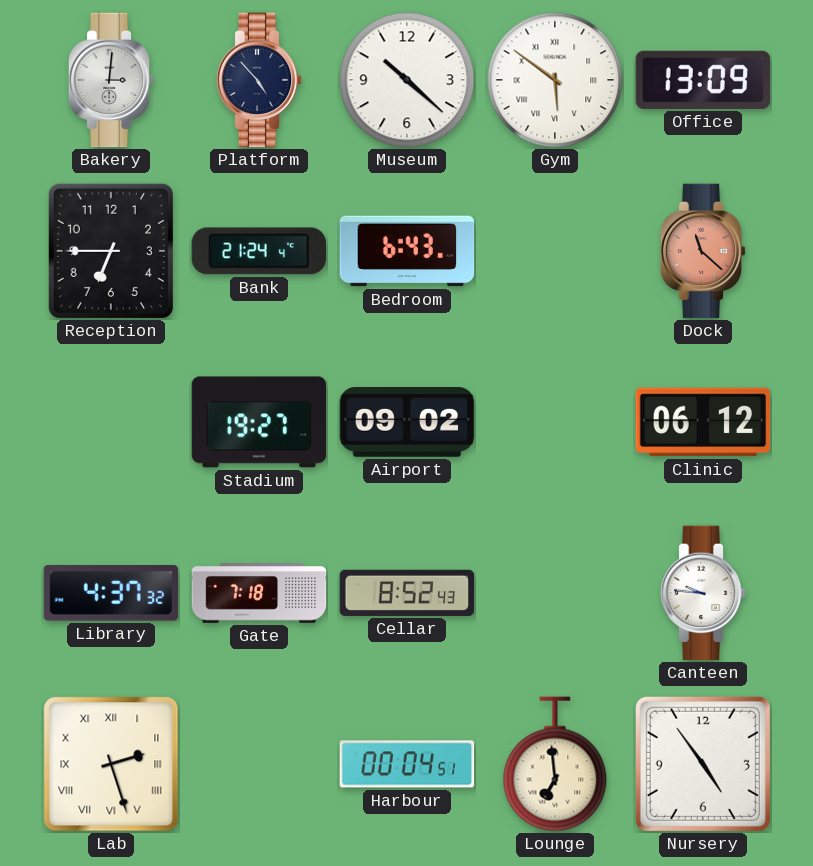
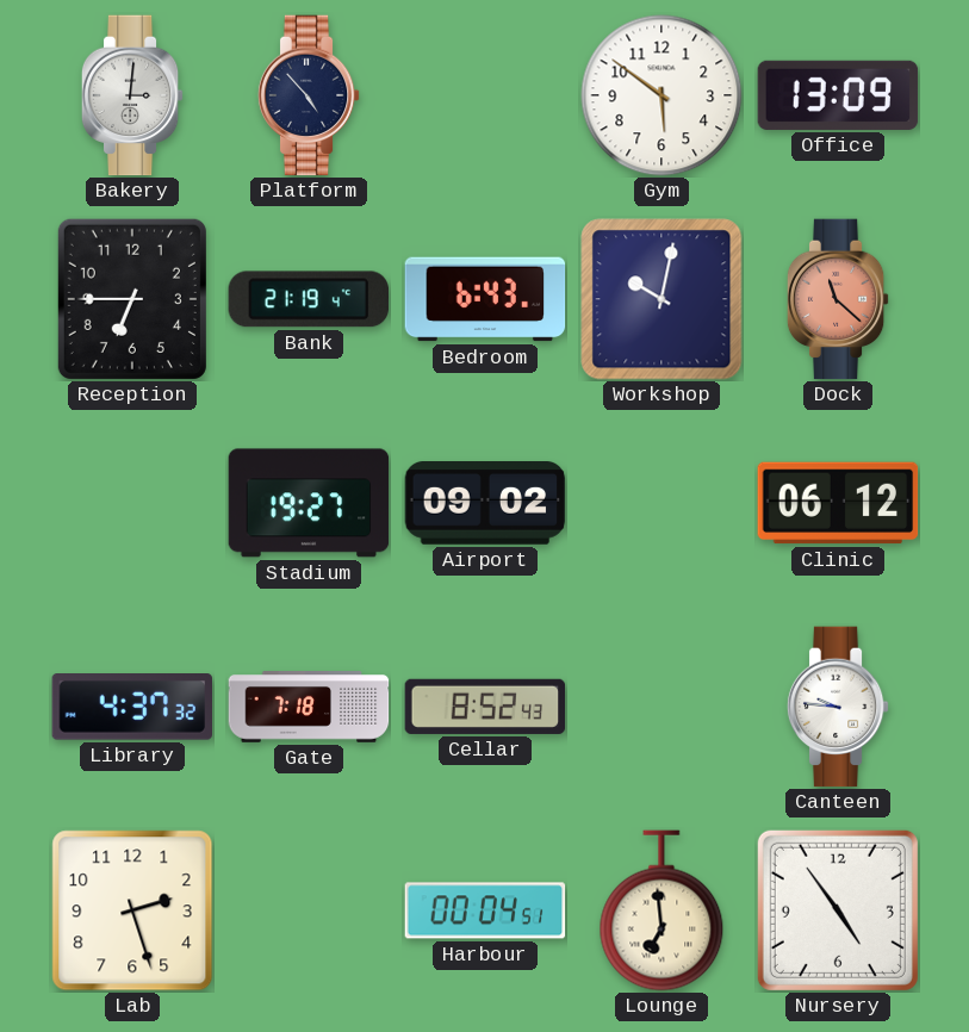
Museum: 10:22 -> none (407, 80)
Gym numerals: Roman -> Arabic (661, 95)
Bank: 21:24 -> 21:19 (308, 299)
Workshop: none -> 10:02 (661, 299)
Lab numerals: Roman -> Arabic (132, 910)
